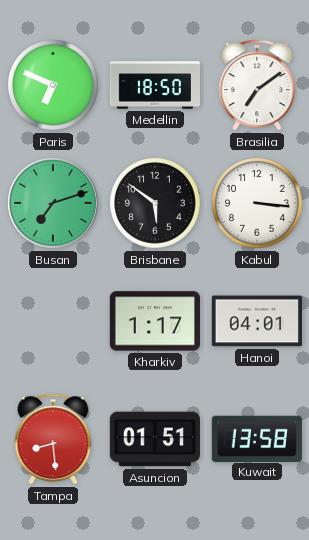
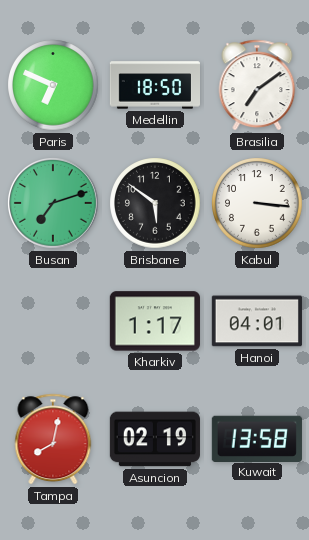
Tampa: 8:29 -> 8:02 (53, 439)
Asuncion: 01:51 -> 02:19 (155, 439)
